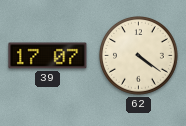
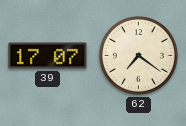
62: 4:21 -> 7:21 (139, 56)
